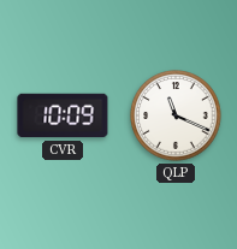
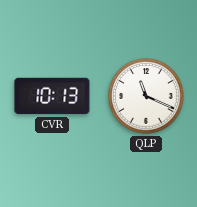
CVR: 10:09 -> 10:13 (52, 96)
